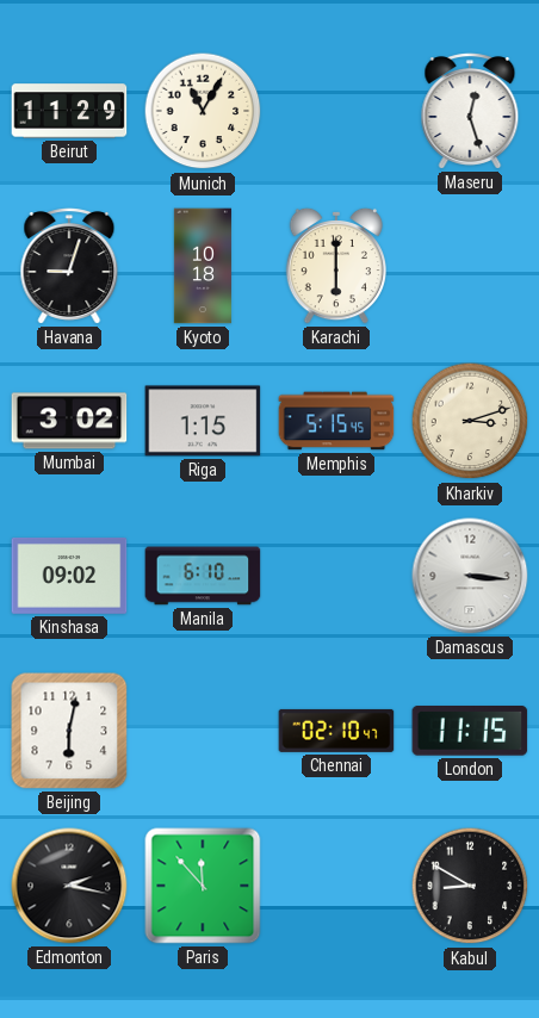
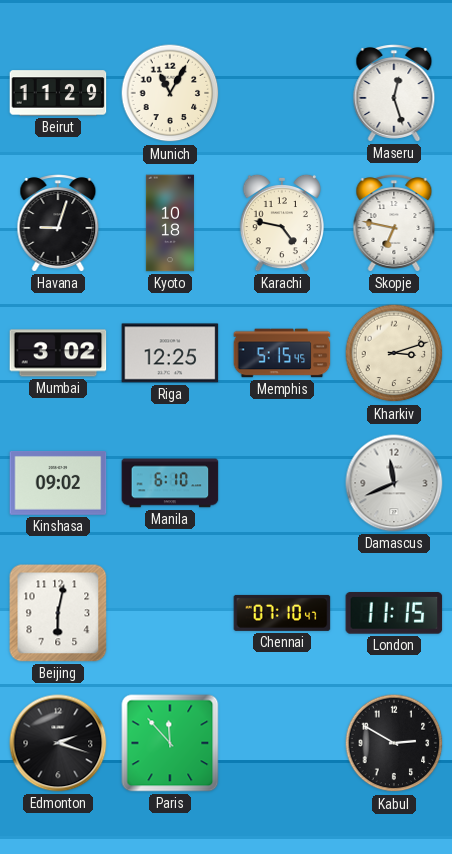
Karachi: 6:00 -> 4:47 (281, 223)
Skopje: none -> 6:47 (394, 223)
Riga: 1:15 -> 12:25 (170, 353)
Damascus: 3:16 -> 11:41 (394, 483)
Chennai: 02:10 -> 07:10 (282, 613)
Edmonton: 2:17 -> 2:18 (58, 743)
Kabul: 8:50 -> 2:50 (394, 743)
